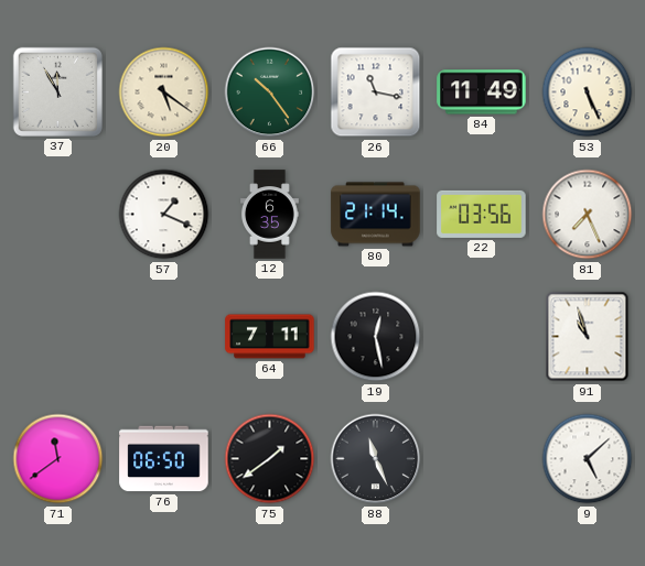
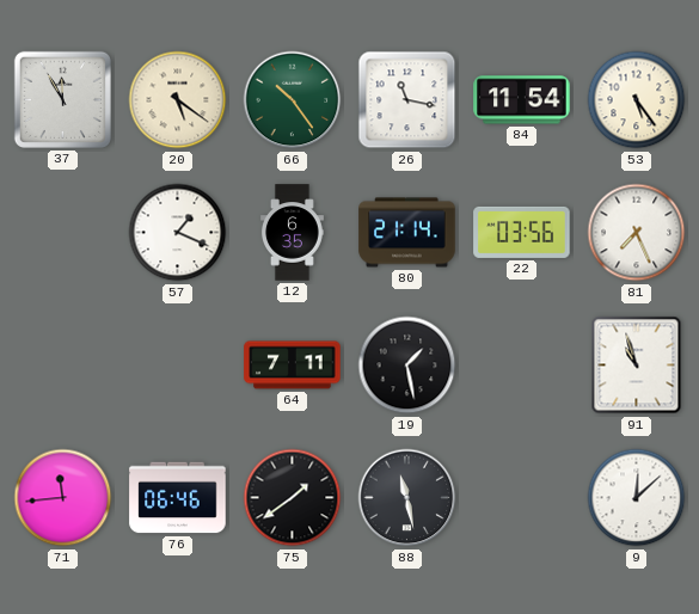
84: 11:49 -> 11:54 (522, 100)
53: 5:26 -> 5:24 (637, 100)
19: 12:28 -> 1:28 (407, 366)
71: 11:39 -> 11:44 (63, 498)
76: 06:50 -> 06:46 (178, 498)
88: 11:26 -> 11:28 (407, 498)
9: 5:08 -> 12:08 (637, 498)
